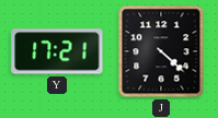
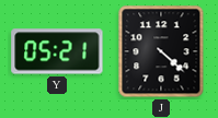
Y: 17:21 -> 05:21 (57, 51)
